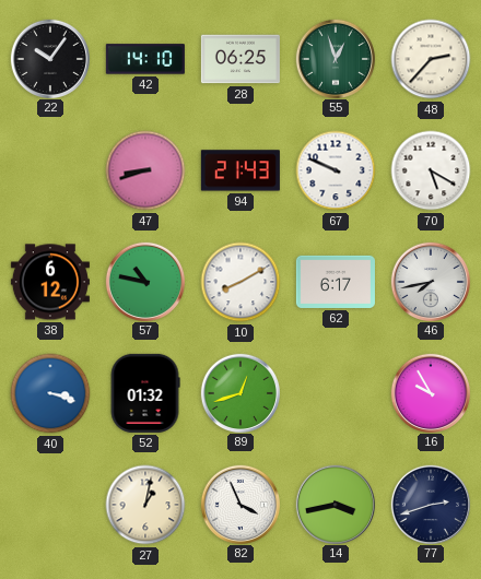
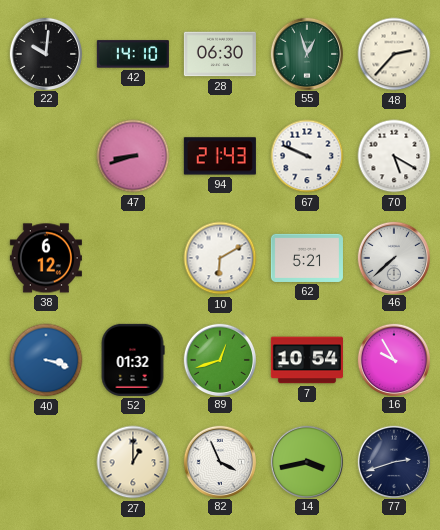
22: 10:06 -> 10:01 (45, 53)
28: 06:25 -> 06:30 (220, 54)
57: 10:47 -> none (144, 281)
10: 8:10 -> 6:10 (220, 258)
62: 6:17 -> 5:21 (307, 258)
46: 7:43 -> 7:38 (393, 257)
7: none -> 10:54 (307, 360)
27: 1:02 -> 1:00 (133, 462)
